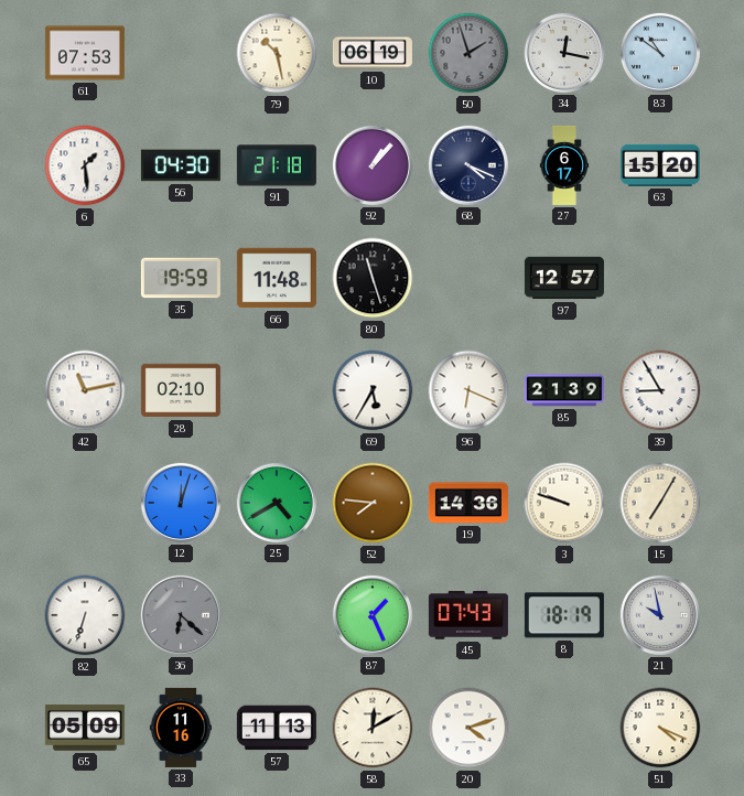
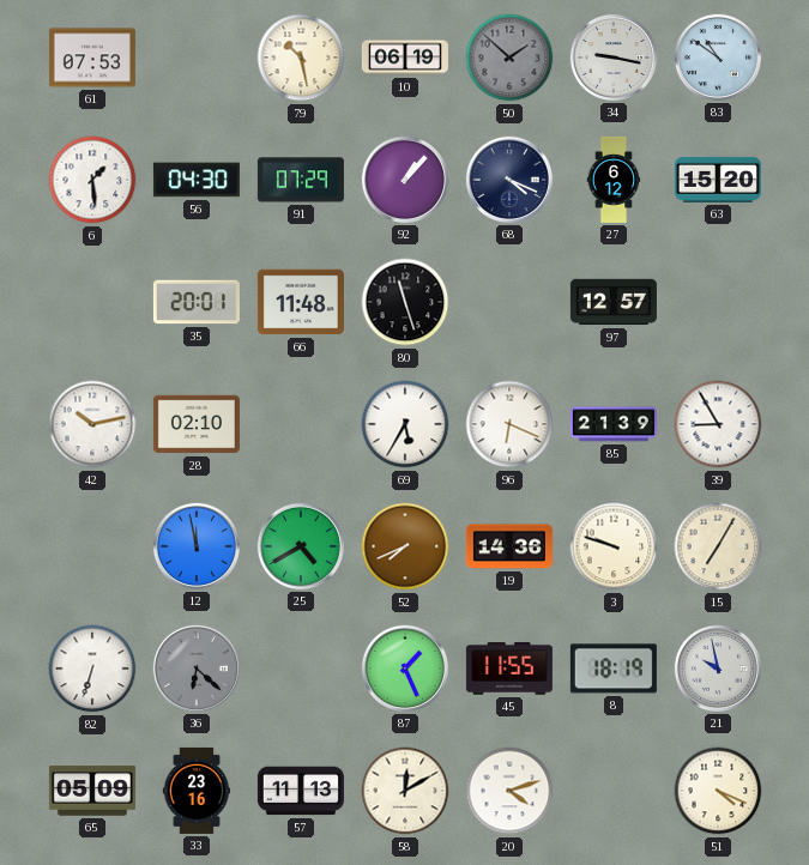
50: 1:57 -> 1:52 (509, 58)
34: 12:17 -> 9:17 (614, 58)
91: 21:18 -> 07:29 (301, 180)
27: 6:17 -> 6:12 (614, 180)
35: 19:59 -> 20:01 (197, 302)
42: 11:13 -> 10:13 (92, 424)
12: 12:03 -> 11:58 (197, 546)
52: 7:46 -> 7:41 (405, 546)
45: 07:43 -> 11:55 (509, 669)
33: 11:16 -> 23:16 (197, 791)
